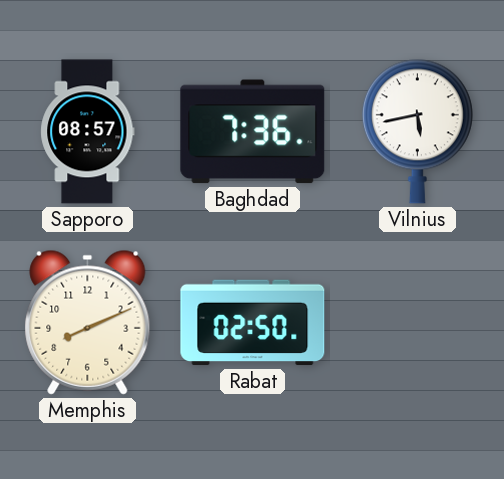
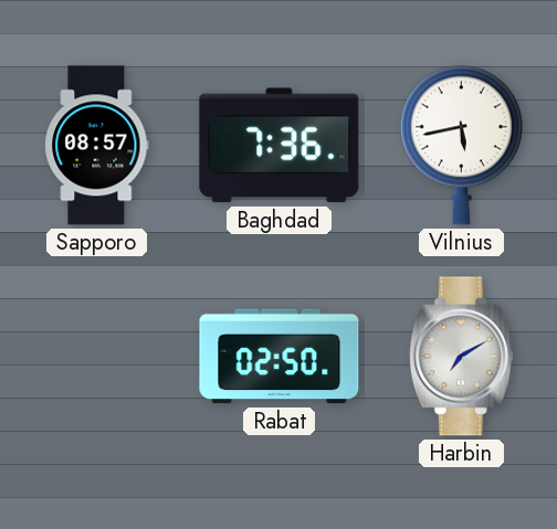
Memphis: 8:11 -> none (88, 322)
Harbin: none -> 7:10 (461, 357)
